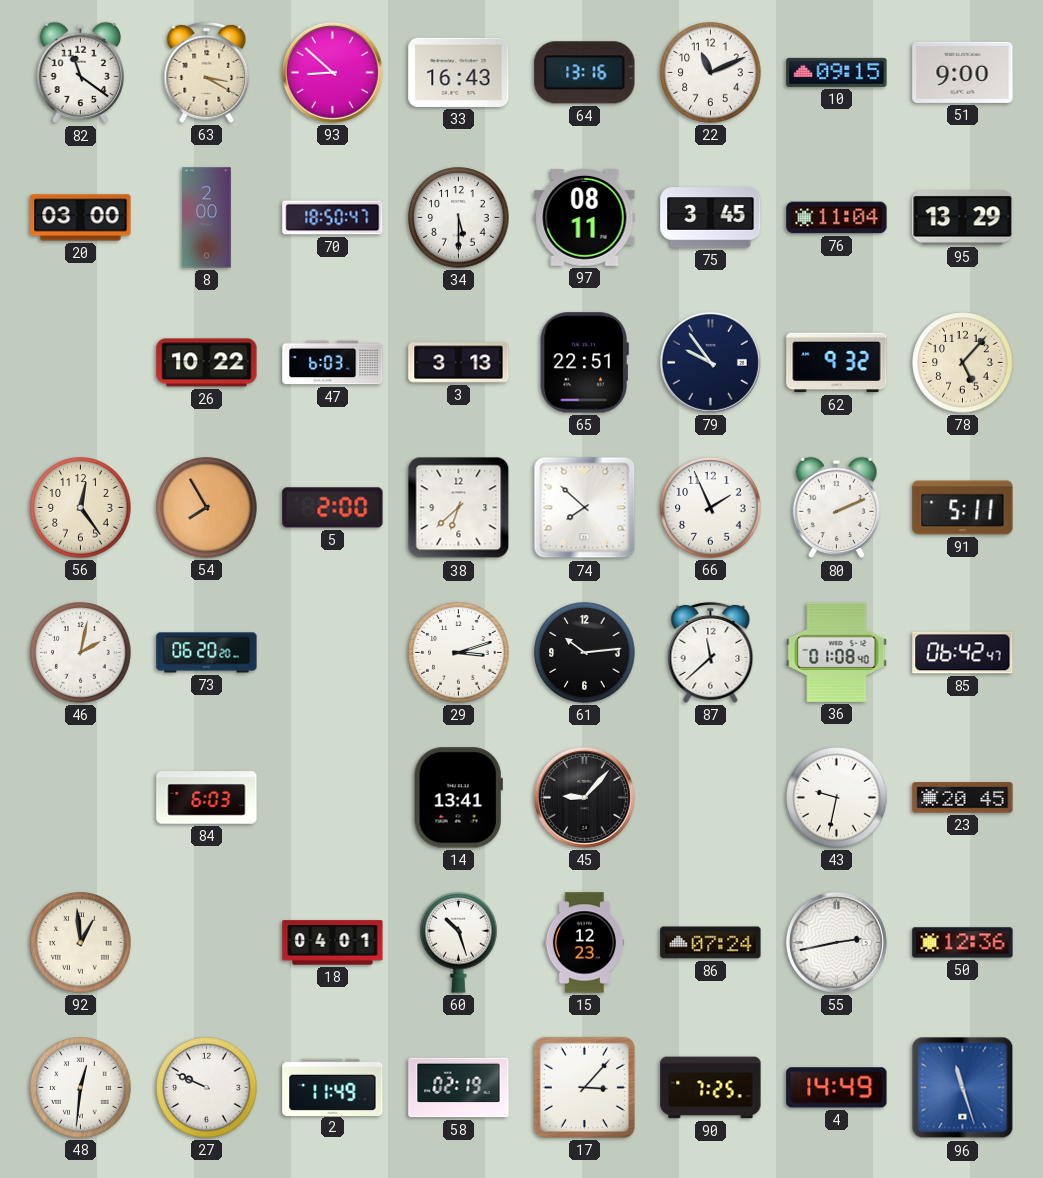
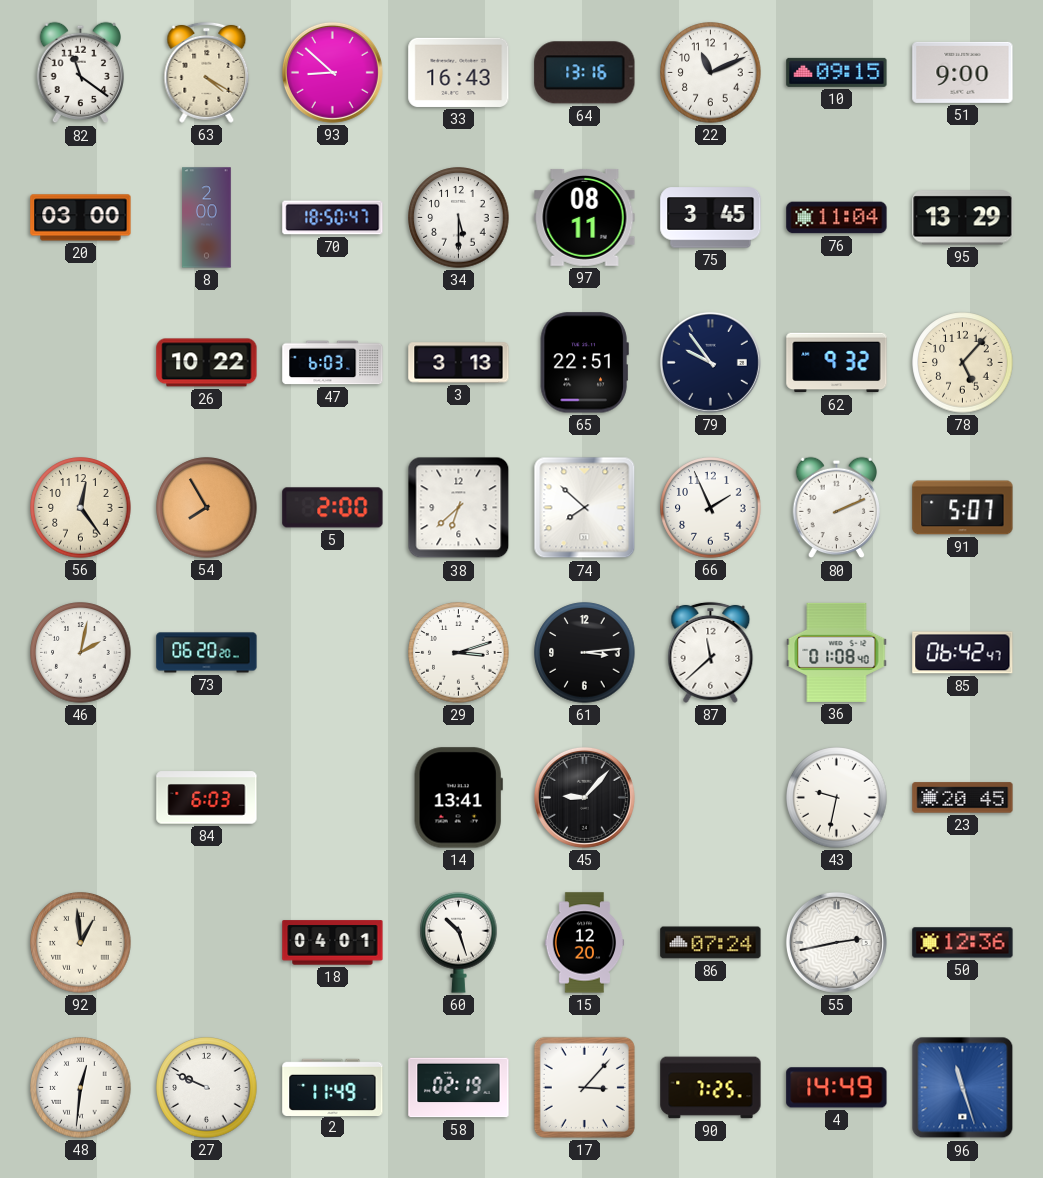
63: 3:20 -> 4:20 (207, 72)
91: 5:11 -> 5:07 (963, 508)
61: 10:14 -> 3:14 (585, 653)
15: 12:23 -> 12:20 (585, 943)
